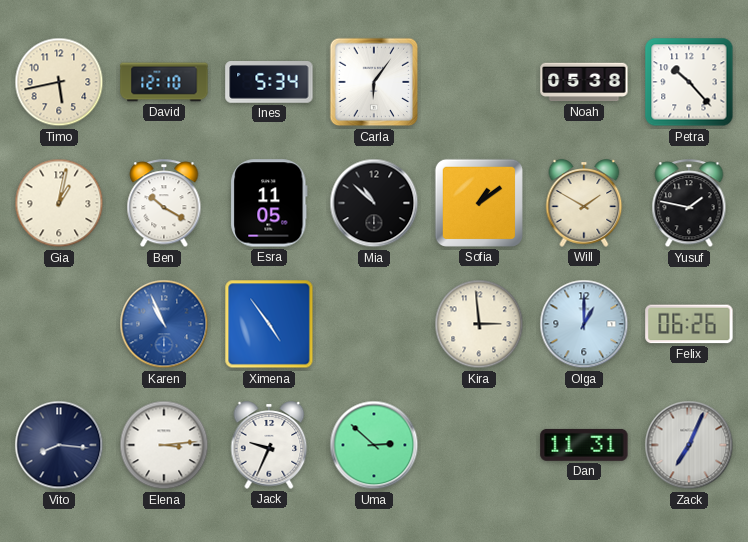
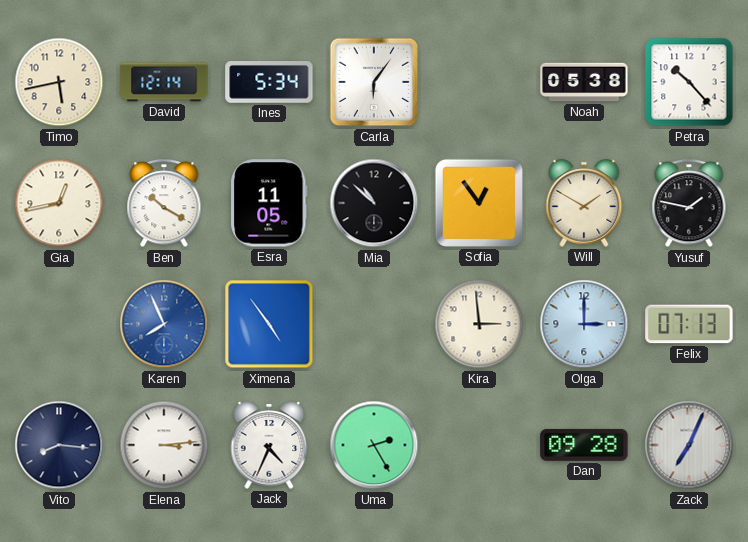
David: 12:10 -> 12:14 (164, 82)
Gia: 1:02 -> 12:43 (59, 203)
Sofia: 1:09 -> 12:54 (479, 203)
Karen: 10:56 -> 7:56 (164, 324)
Olga: 1:00 -> 3:00 (584, 324)
Felix: 06:26 -> 07:13 (689, 324)
Jack: 9:34 -> 4:34 (269, 445)
Uma: 2:52 -> 2:25 (374, 445)
Dan: 11:31 -> 09:28 (584, 445)
